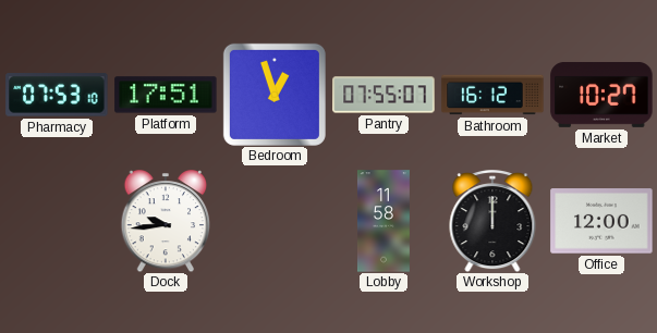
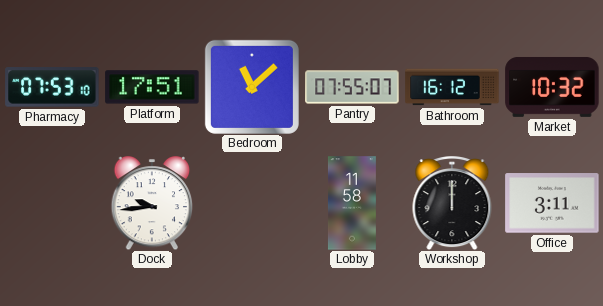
Bedroom: 12:57 -> 11:08 (252, 87)
Market: 10:27 -> 10:32 (552, 87)
Office: 12:00 -> 3:11 (552, 203)
